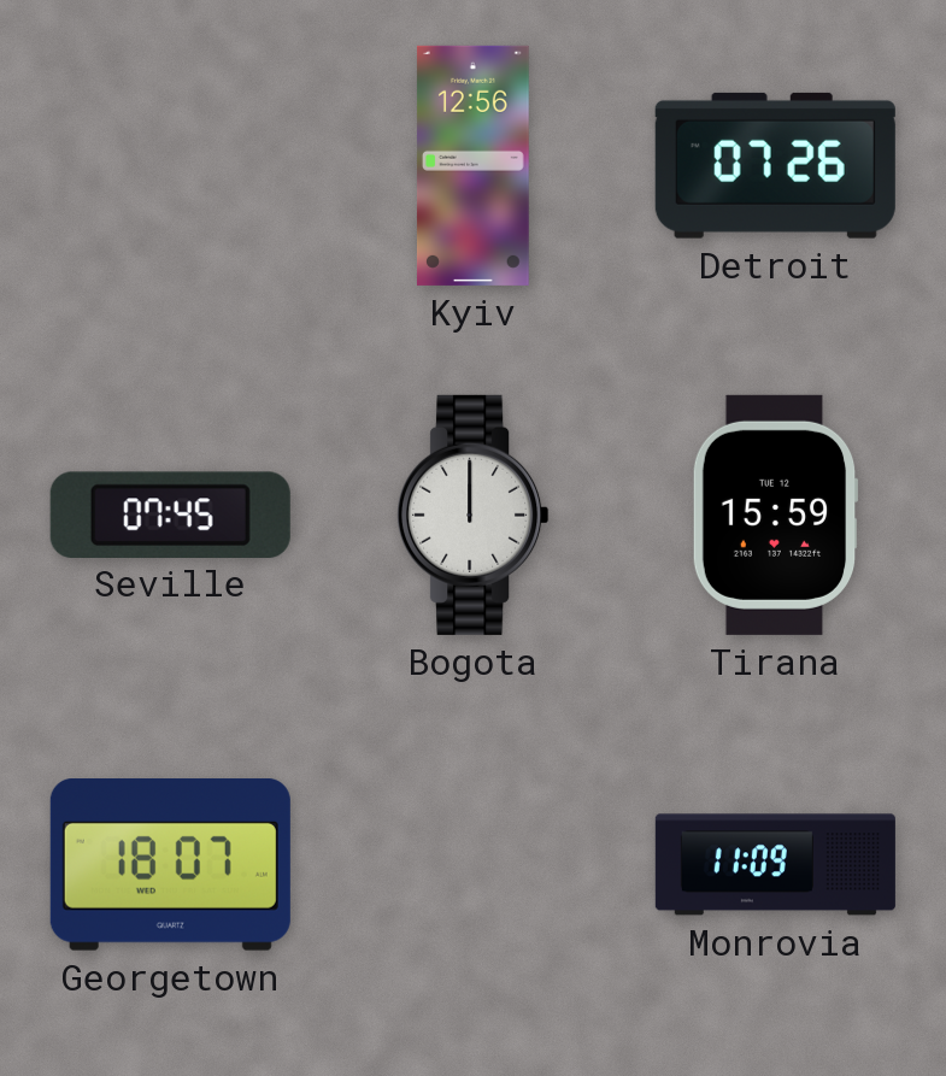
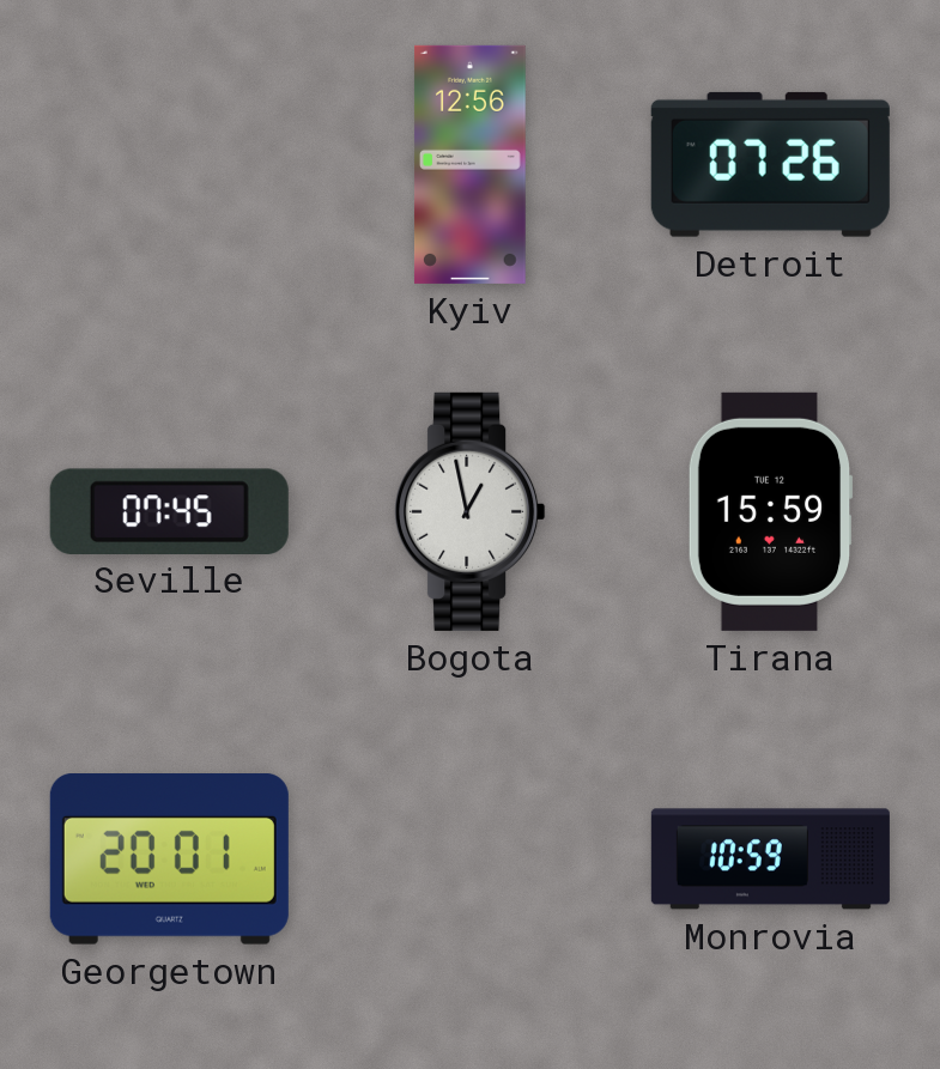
Bogota: 12:00 -> 12:58 (471, 511)
Georgetown: 18:07 -> 20:01 (169, 860)
Monrovia: 11:09 -> 10:59 (770, 860)
